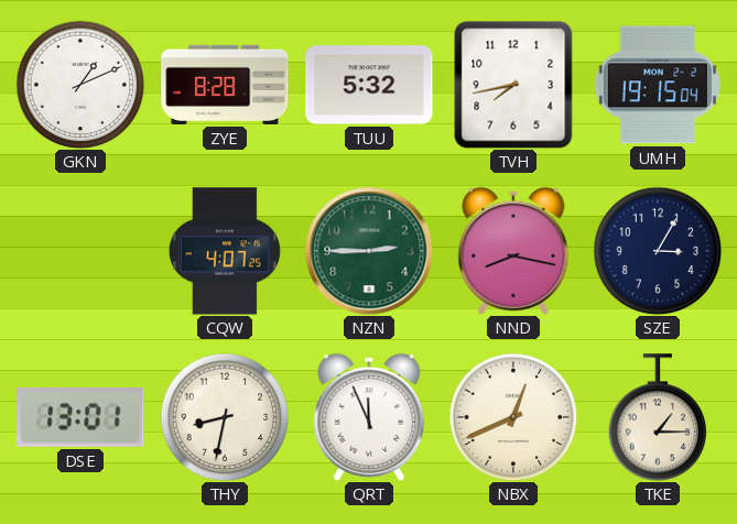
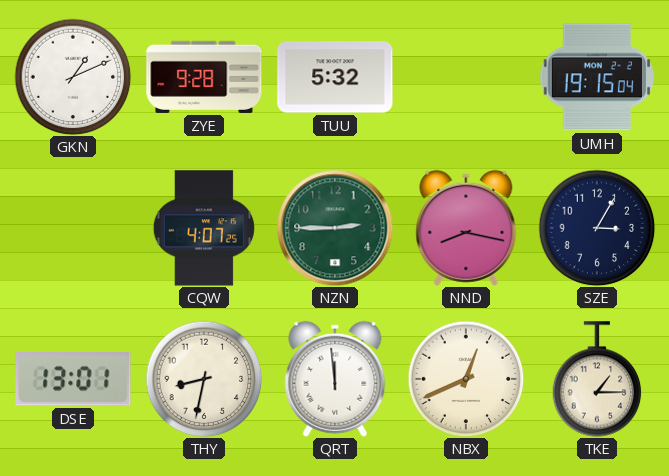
ZYE: 8:28 -> 9:28 (204, 77)
TVH: 7:43 -> none (513, 85)
QRT: 11:56 -> 11:59 (335, 379)
